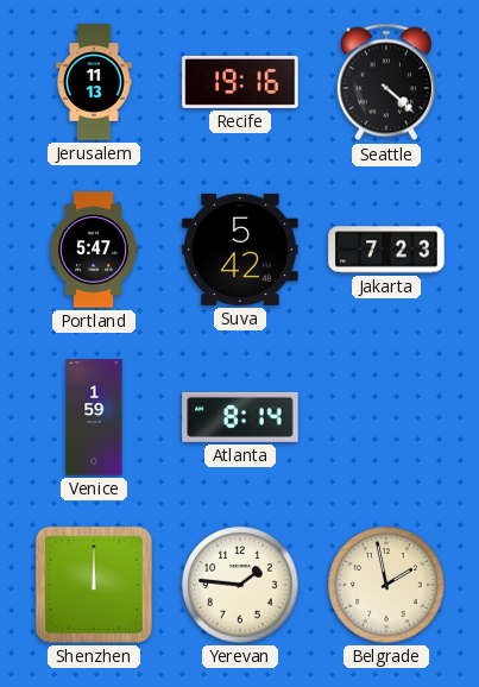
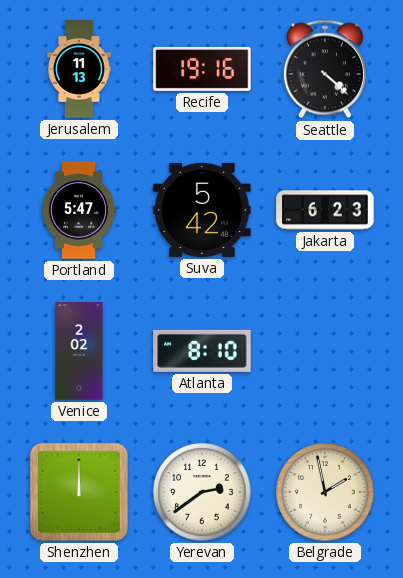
Jakarta: 7:23 -> 6:23 (325, 210)
Venice: 1:59 -> 2:02 (79, 351)
Atlanta: 8:14 -> 8:10 (202, 351)
Yerevan: 1:46 -> 2:39 (202, 492)
